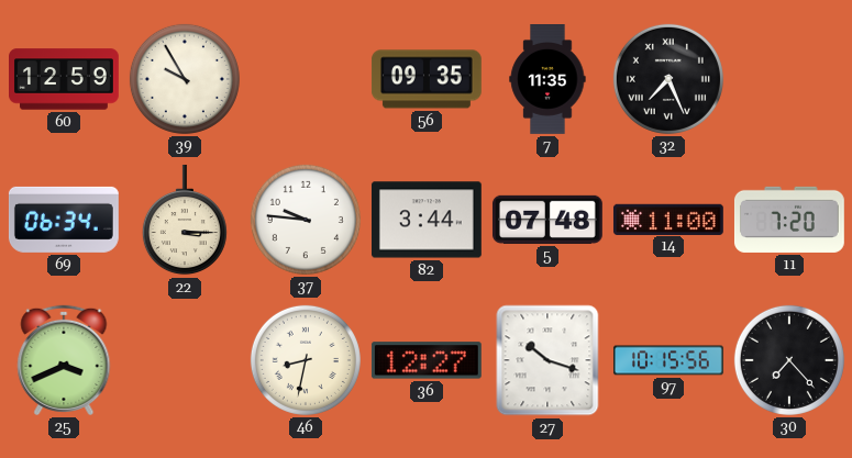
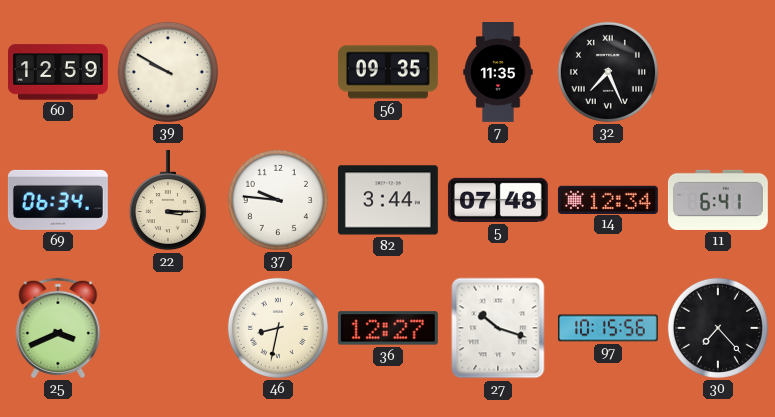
39: 9:55 -> 9:50 (168, 72)
14: 11:00 -> 12:34 (608, 199)
11: 7:20 -> 6:41 (718, 200)
